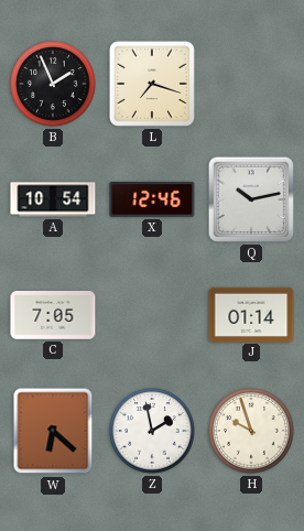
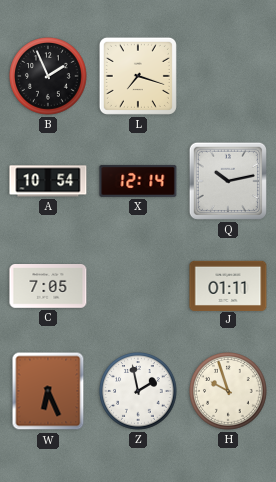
X: 12:46 -> 12:14 (138, 181)
J: 01:14 -> 01:11 (228, 285)
W: 6:22 -> 6:26 (48, 391)
